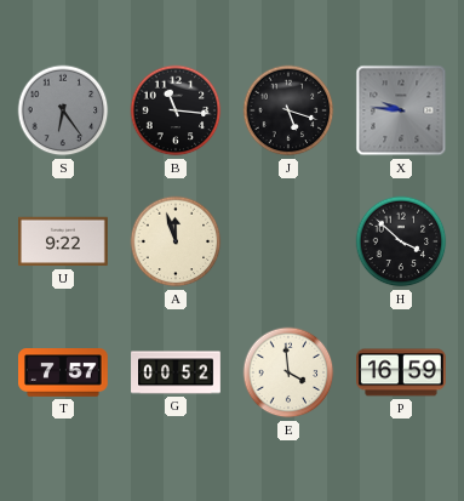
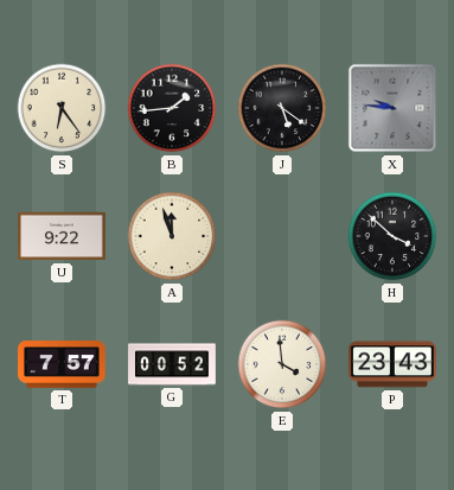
S dial: grey -> cream (62, 108)
B: 11:16 -> 1:44 (172, 108)
J: 5:18 -> 5:21 (282, 108)
P: 16:59 -> 23:43 (394, 364)
